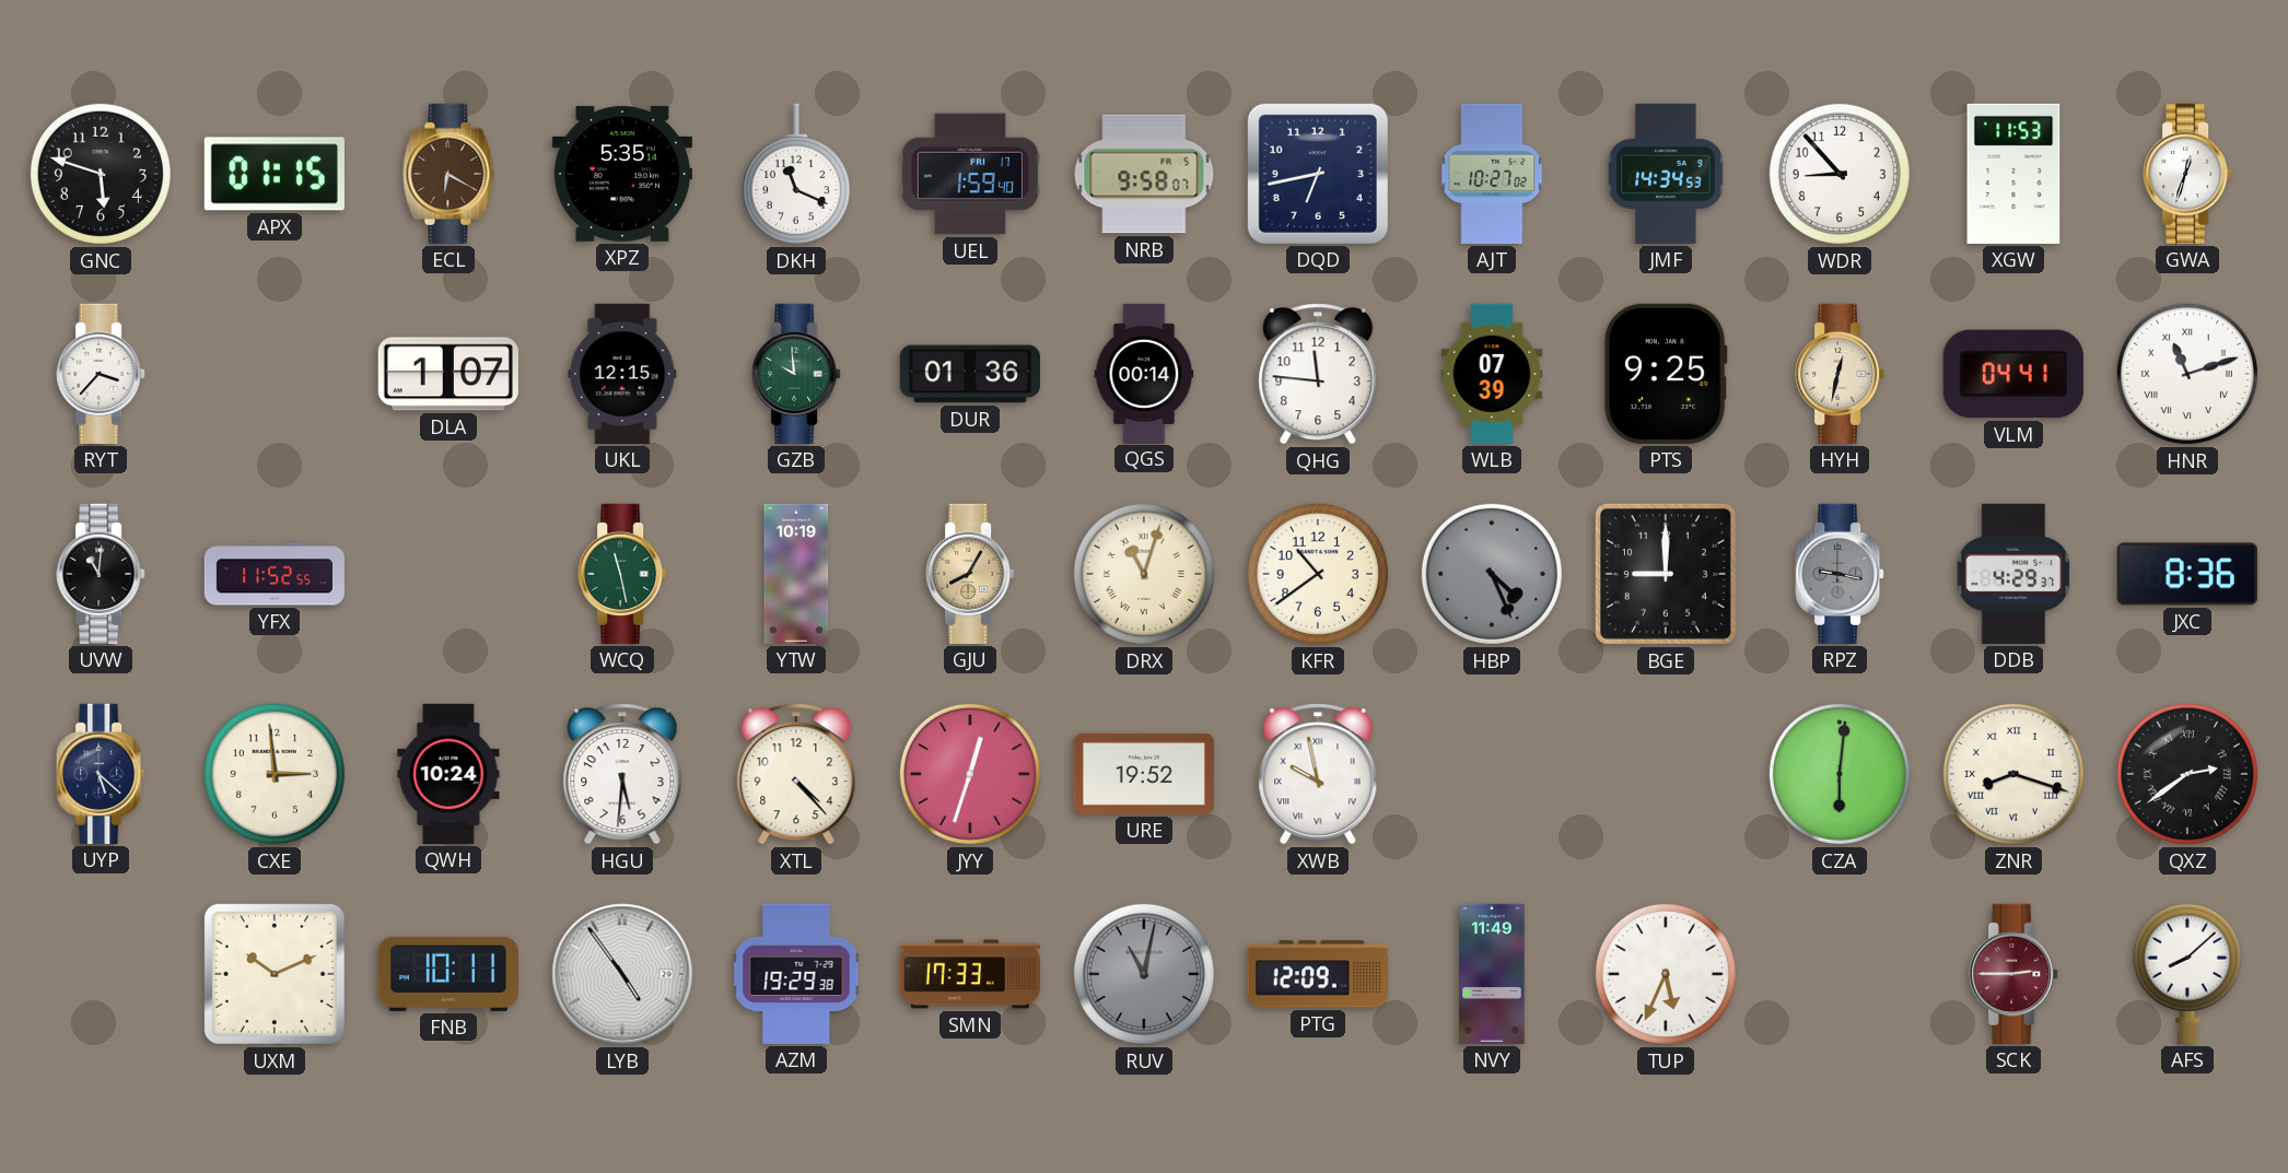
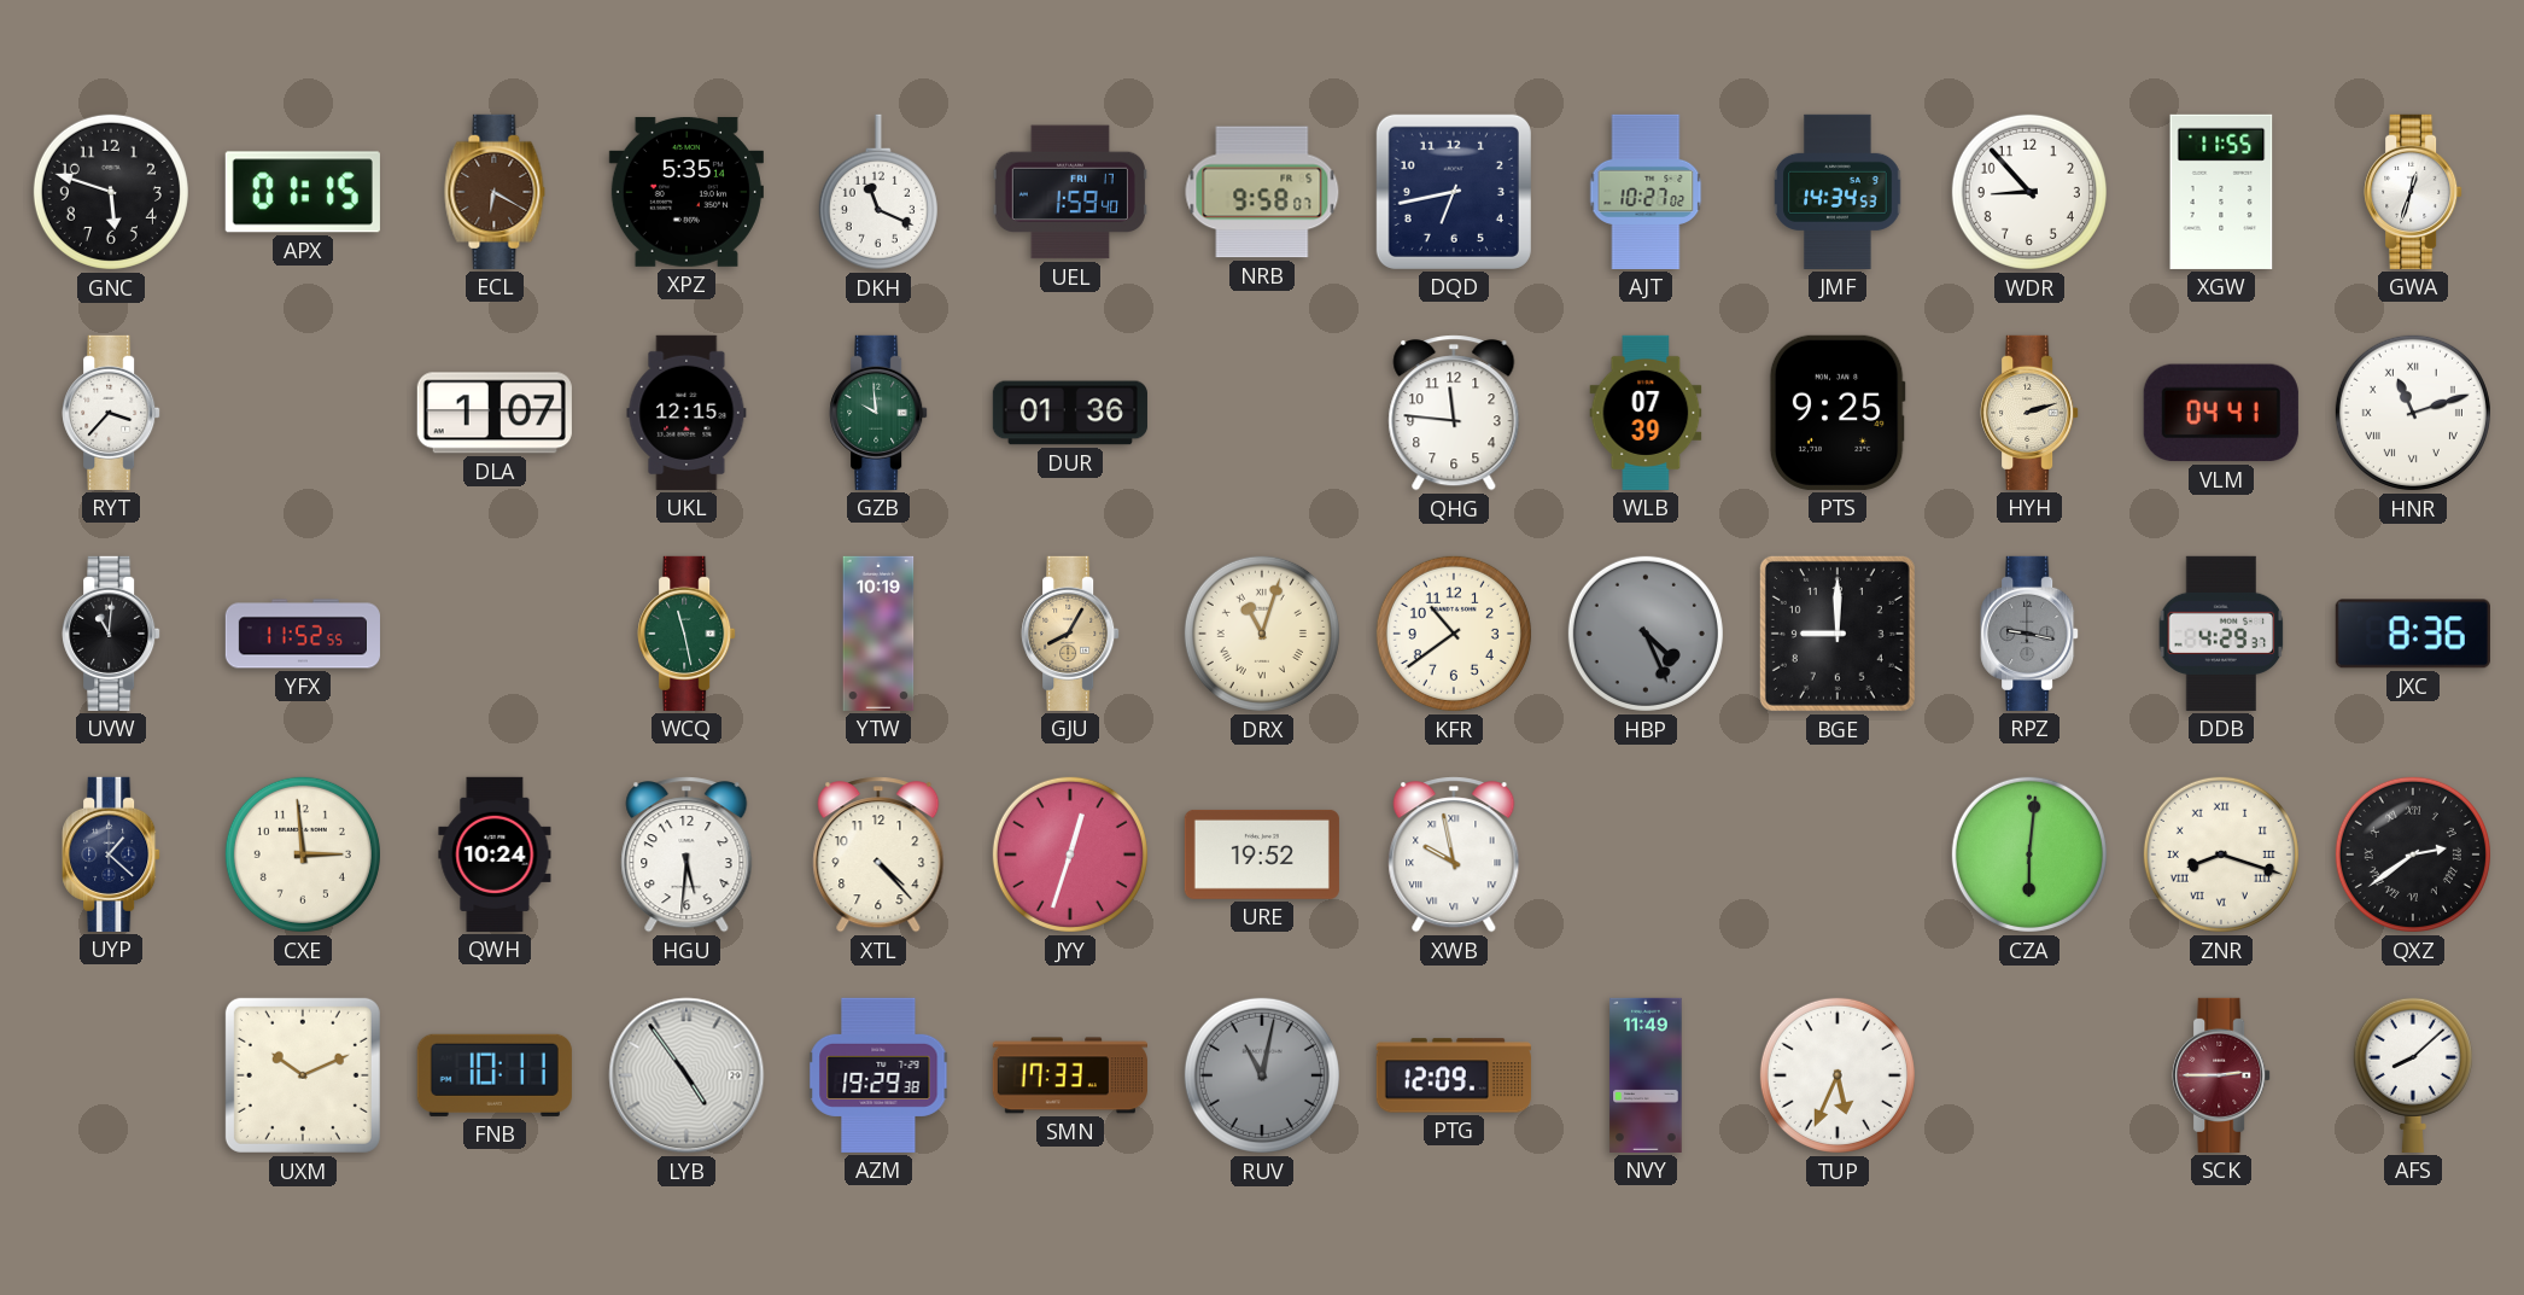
XGW: 11:53 -> 11:55 (2221, 192)
QGS: 00:14 -> none (1144, 373)
HYH: 12:32 -> 2:12 (2029, 413)
UYP: 5:22 -> 1:22 (111, 854)
